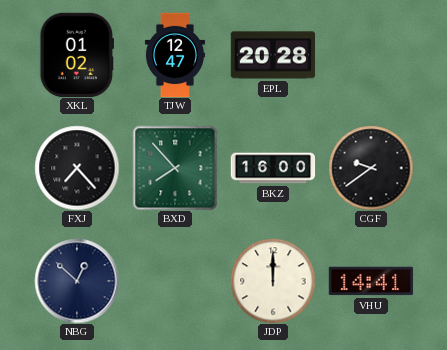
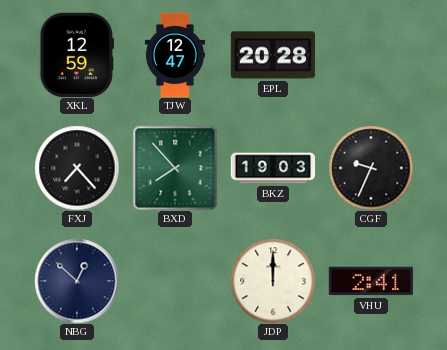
XKL: 01:02 -> 12:59 (76, 55)
BKZ: 16:00 -> 19:03 (273, 168)
CGF: 9:39 -> 9:34 (371, 168)
VHU: 14:41 -> 2:41 (371, 281)
